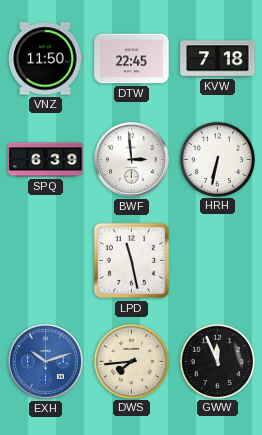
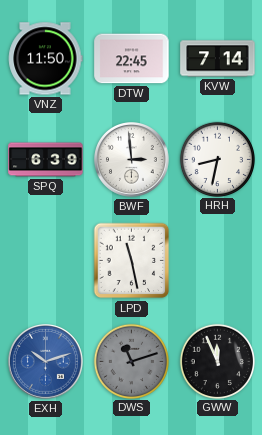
KVW: 7:18 -> 7:14 (218, 59)
HRH: 6:32 -> 8:32 (217, 159)
DWS: 7:44 -> 11:12 (131, 361)
DWS dial: cream -> grey (131, 361)
